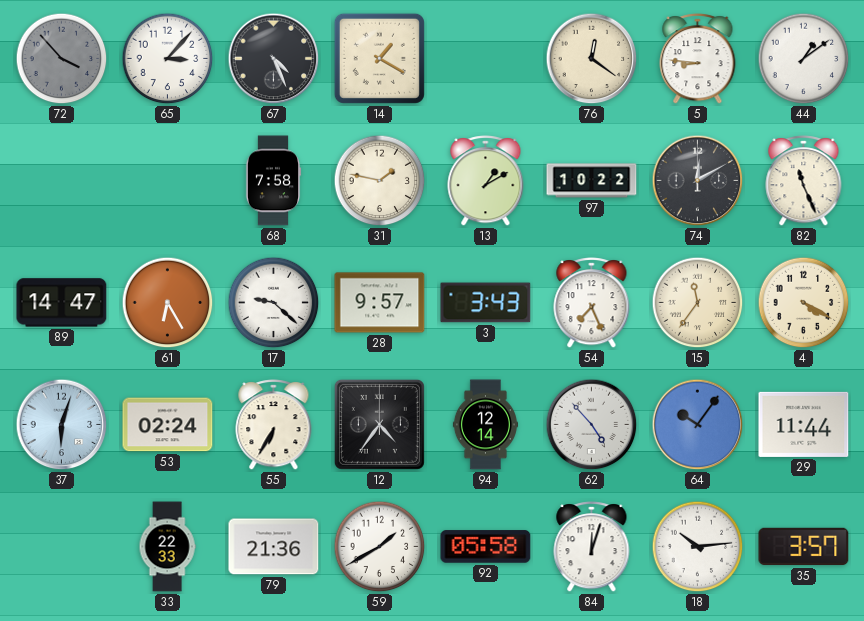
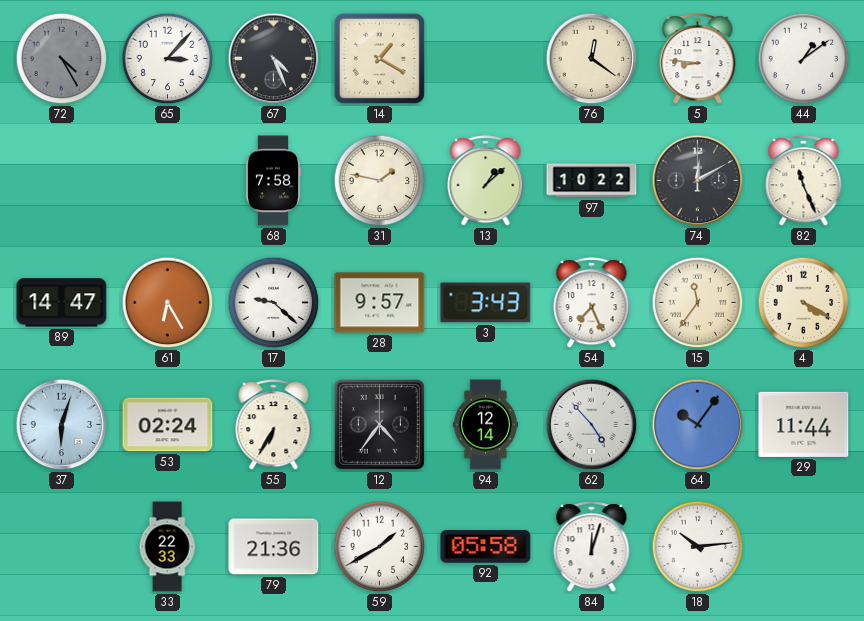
72: 3:53 -> 4:25 (62, 59)
13: 1:10 -> 1:08 (486, 181)
35: 3:57 -> none (804, 547)
